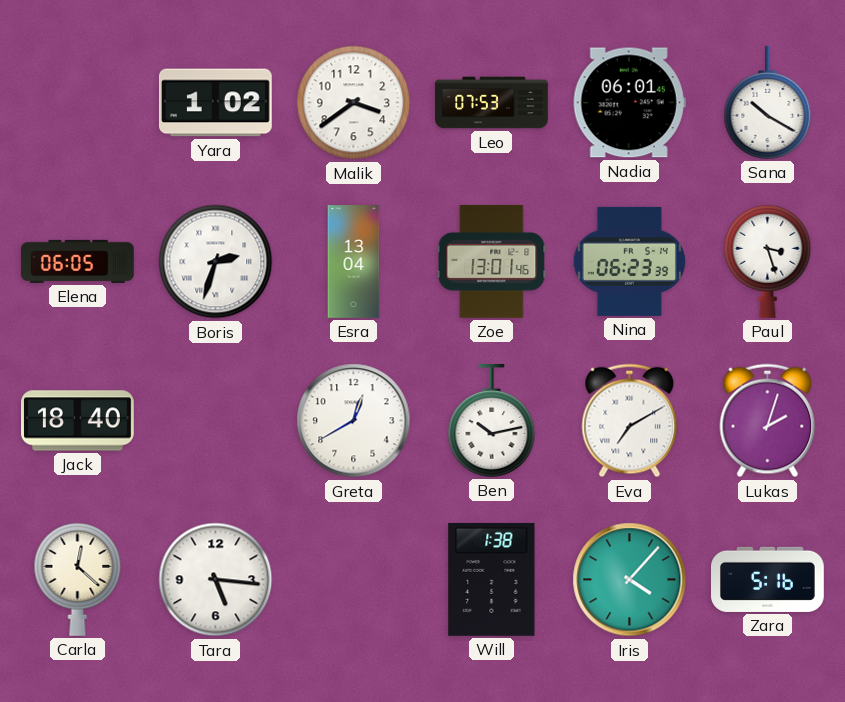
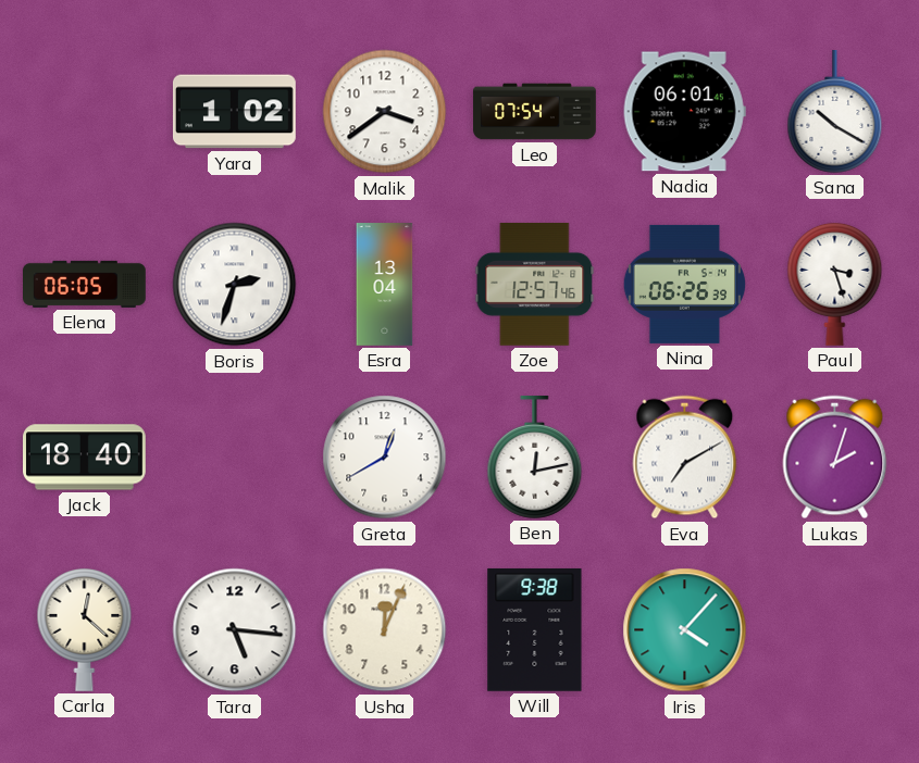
Leo: 07:53 -> 07:54 (535, 112)
Zoe: 13:01 -> 12:57 (535, 284)
Nina: 06:23 -> 06:26 (684, 284)
Ben: 10:13 -> 12:13 (535, 458)
Usha: none -> 12:04 (385, 630)
Will: 1:38 -> 9:38 (535, 629)
Zara: 5:16 -> none (768, 579)
